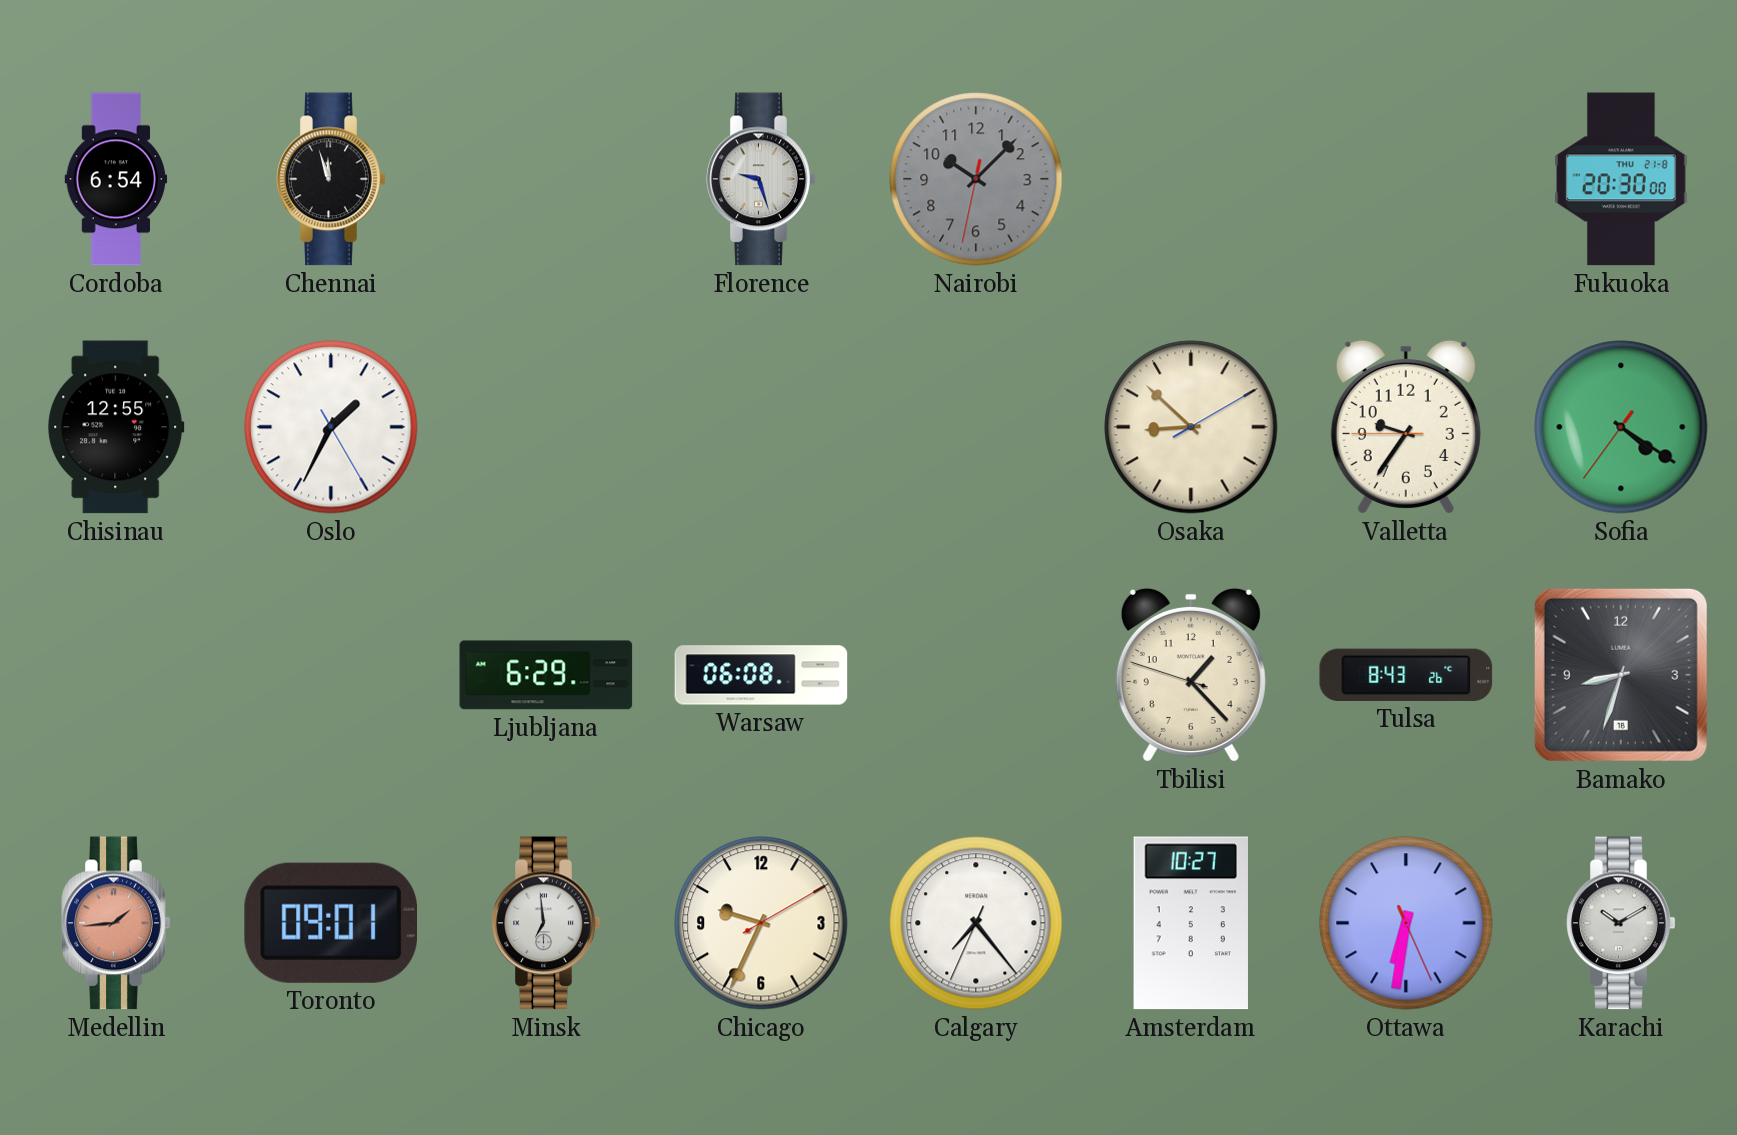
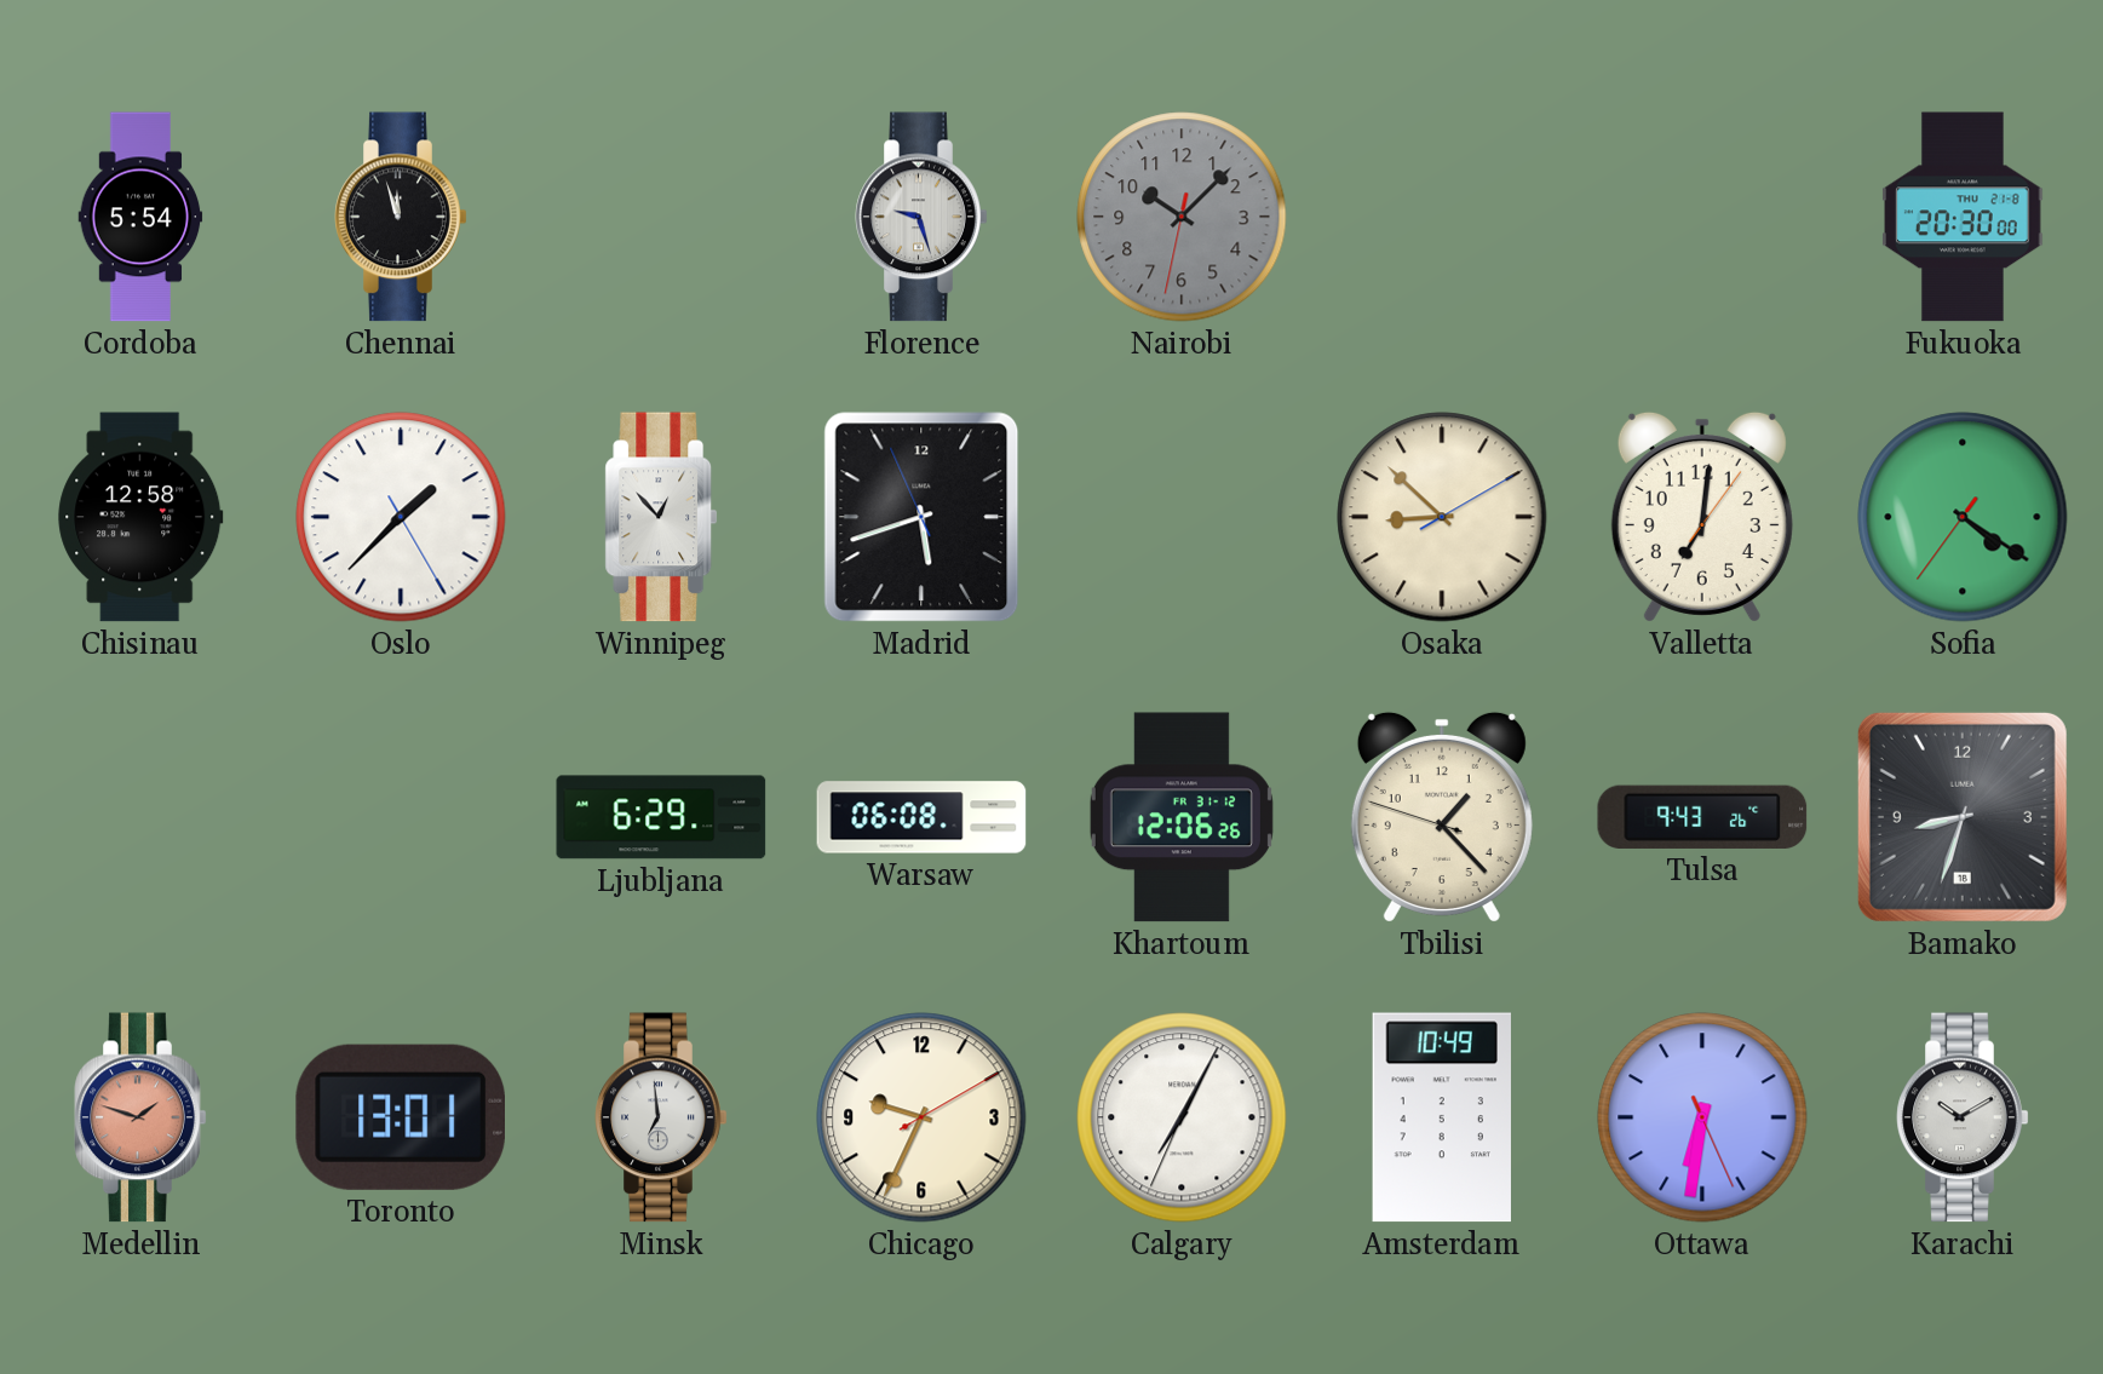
Cordoba: 6:54 -> 5:54 (140, 217)
Chisinau: 12:55 -> 12:58 (140, 517)
Oslo: 1:34 -> 1:37 (401, 517)
Winnipeg: none -> 12:53 (661, 517)
Madrid: none -> 5:41 (921, 517)
Valletta: 9:35 -> 7:01 (1702, 517)
Khartoum: none -> 12:06 (1182, 817)
Tulsa: 8:43 -> 9:43 (1702, 817)
Medellin: 1:44 -> 1:48 (140, 1117)
Toronto: 09:01 -> 13:01 (400, 1117)
Calgary: 7:23 -> 7:04 (1182, 1117)
Amsterdam: 10:27 -> 10:49 (1442, 1117)
